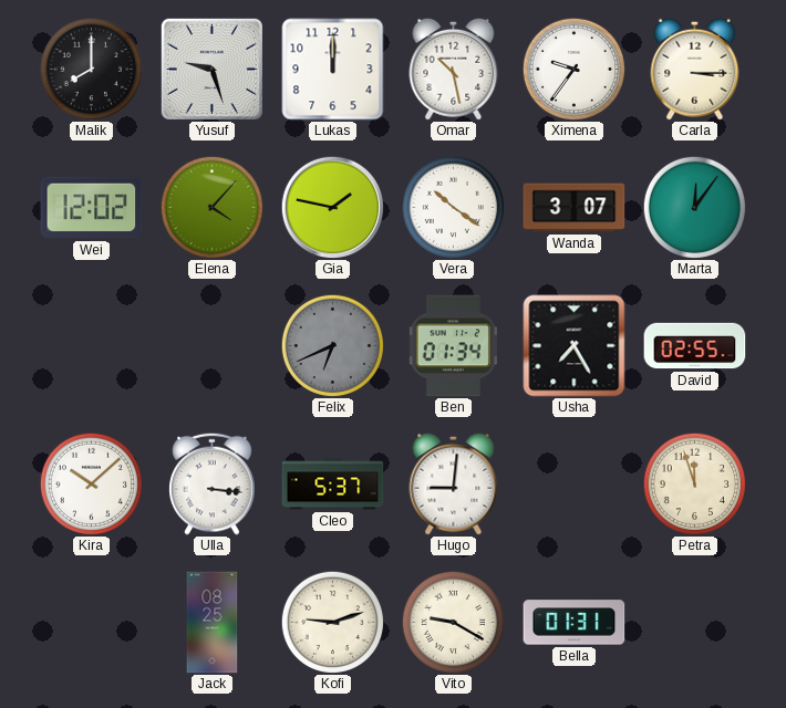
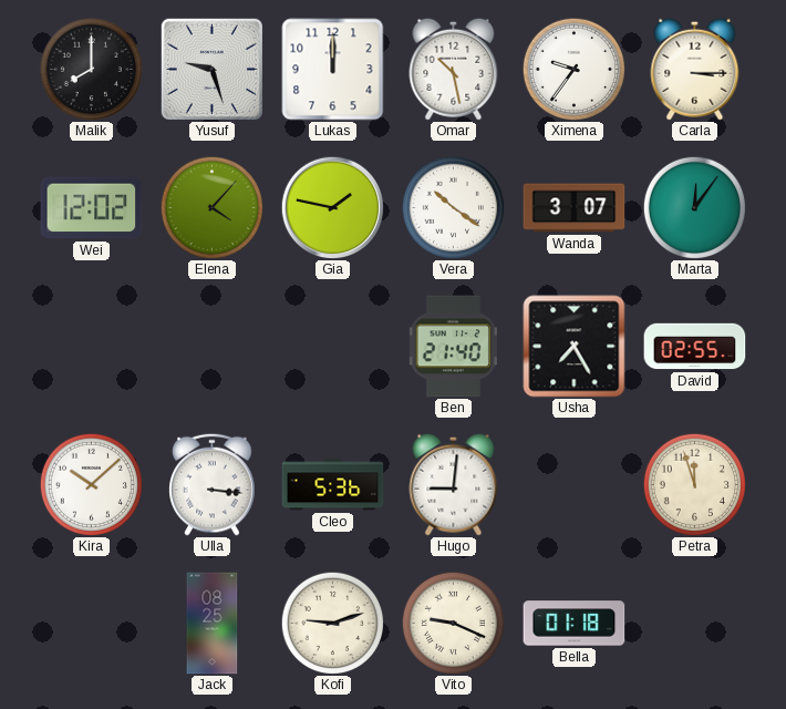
Felix: 6:41 -> none (332, 345)
Ben: 01:34 -> 21:40 (453, 347)
Cleo: 5:37 -> 5:36 (333, 485)
Vito: 9:20 -> 9:19 (453, 623)
Bella: 01:31 -> 01:18 (575, 624)
